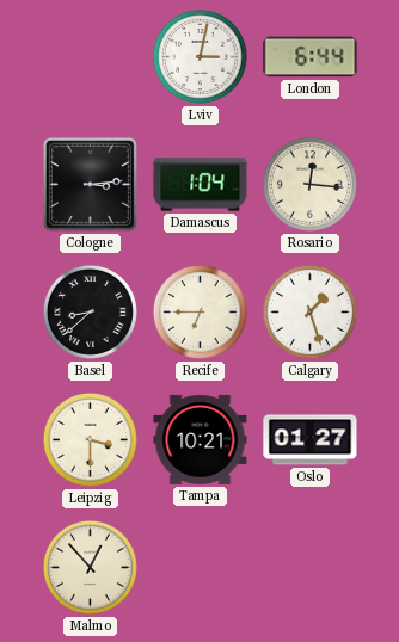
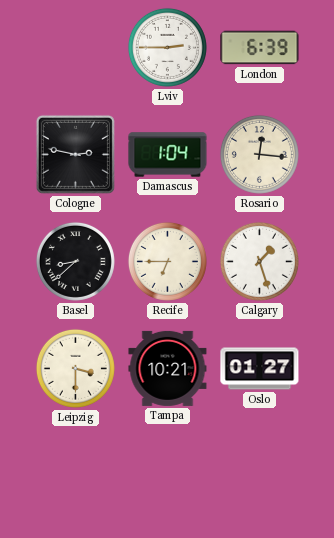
Lviv: 3:02 -> 2:45 (167, 47)
London: 6:44 -> 6:39 (260, 48)
Cologne: 3:14 -> 2:47 (75, 154)
Malmo: 12:53 -> none (90, 567)
